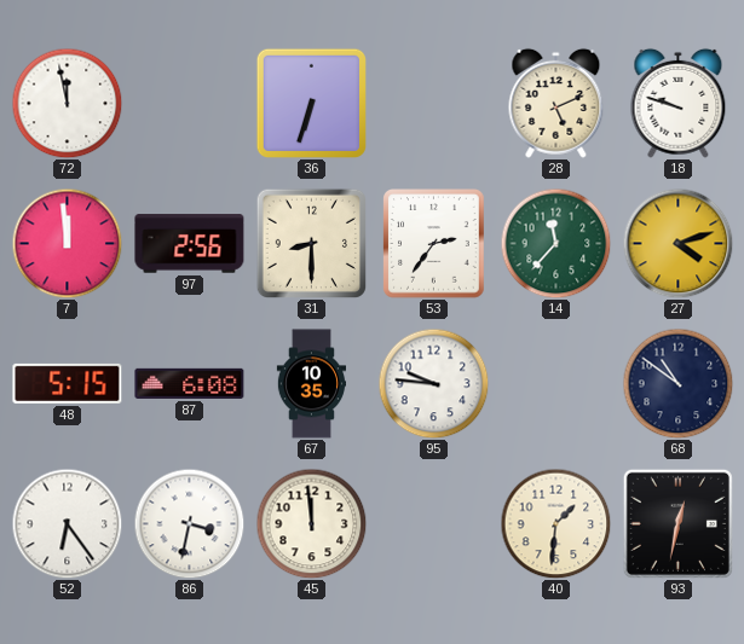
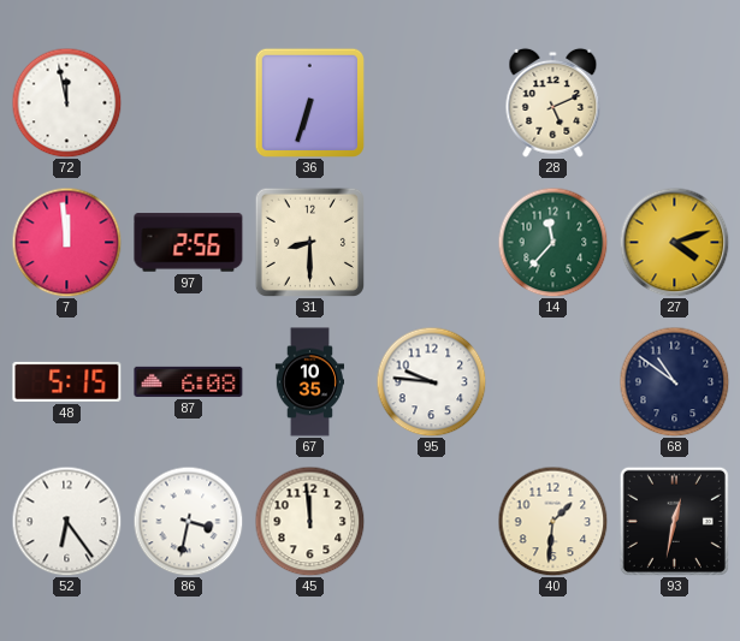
18: 9:48 -> none (679, 103)
53: 2:36 -> none (434, 244)
